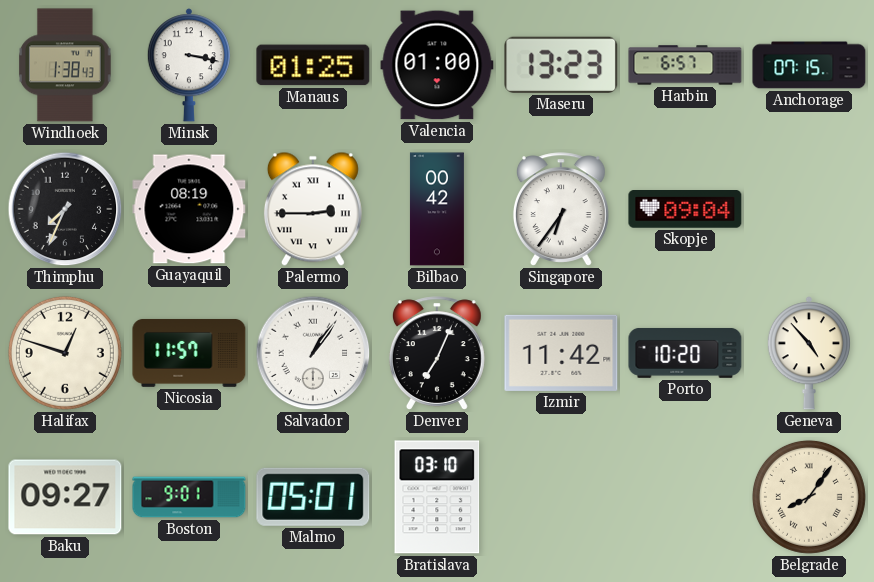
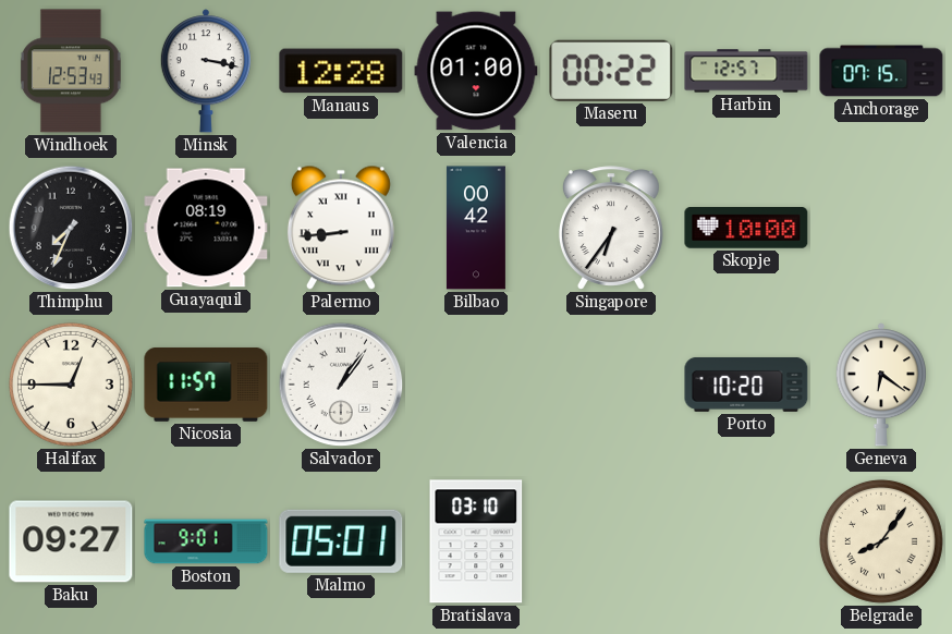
Windhoek: 1:38 -> 12:53 (72, 71)
Manaus: 01:25 -> 12:28 (341, 71)
Maseru: 13:23 -> 00:22 (611, 71)
Harbin: 6:57 -> 12:57 (746, 71)
Palermo: 2:45 -> 8:44 (341, 228)
Skopje: 09:04 -> 10:00 (746, 228)
Halifax: 12:48 -> 12:45 (71, 385)
Denver: 7:04 -> none (437, 353)
Izmir: 11:42 -> none (561, 353)
Geneva: 4:53 -> 6:21 (881, 385)
